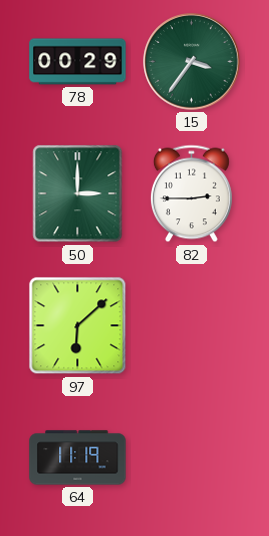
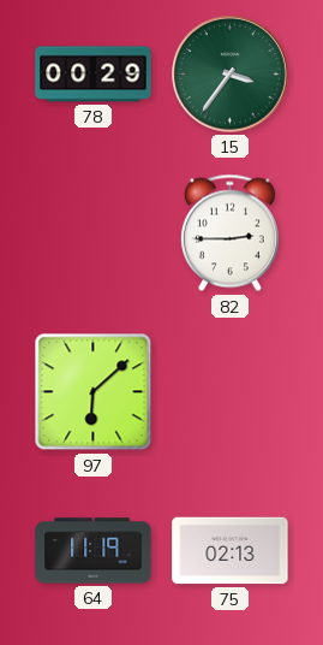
50: 3:00 -> none (78, 194)
75: none -> 02:13 (231, 551)
